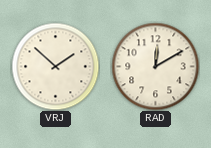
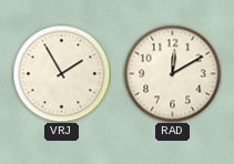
VRJ: 1:52 -> 1:55 (61, 73)
